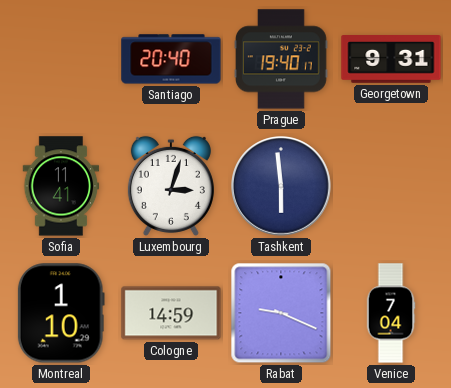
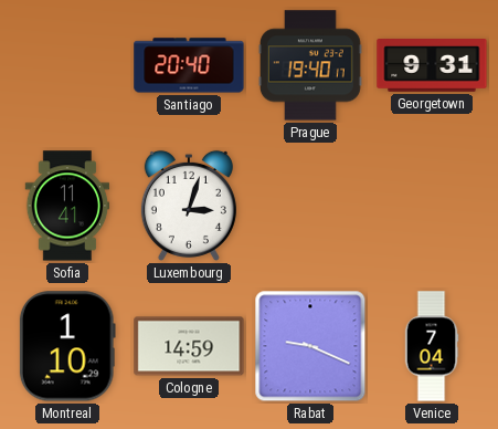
Tashkent: 5:59 -> none (282, 187)
